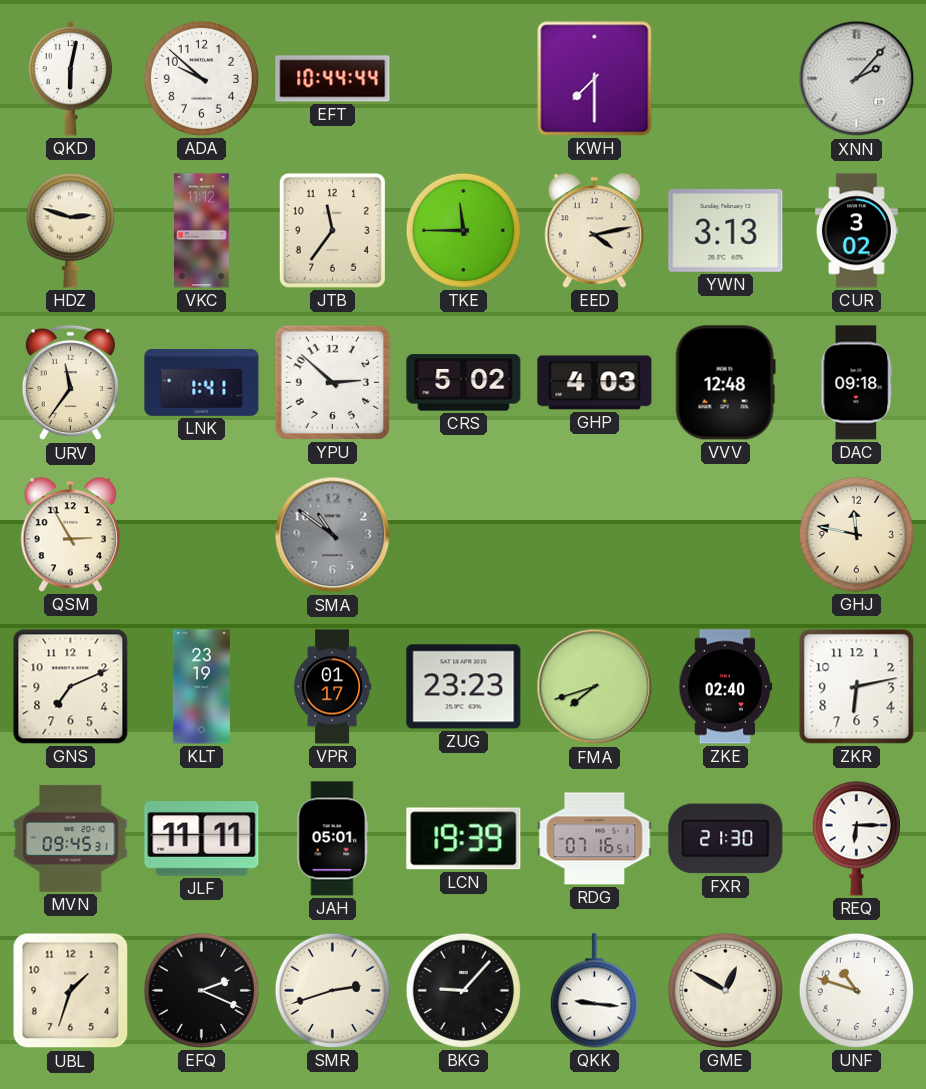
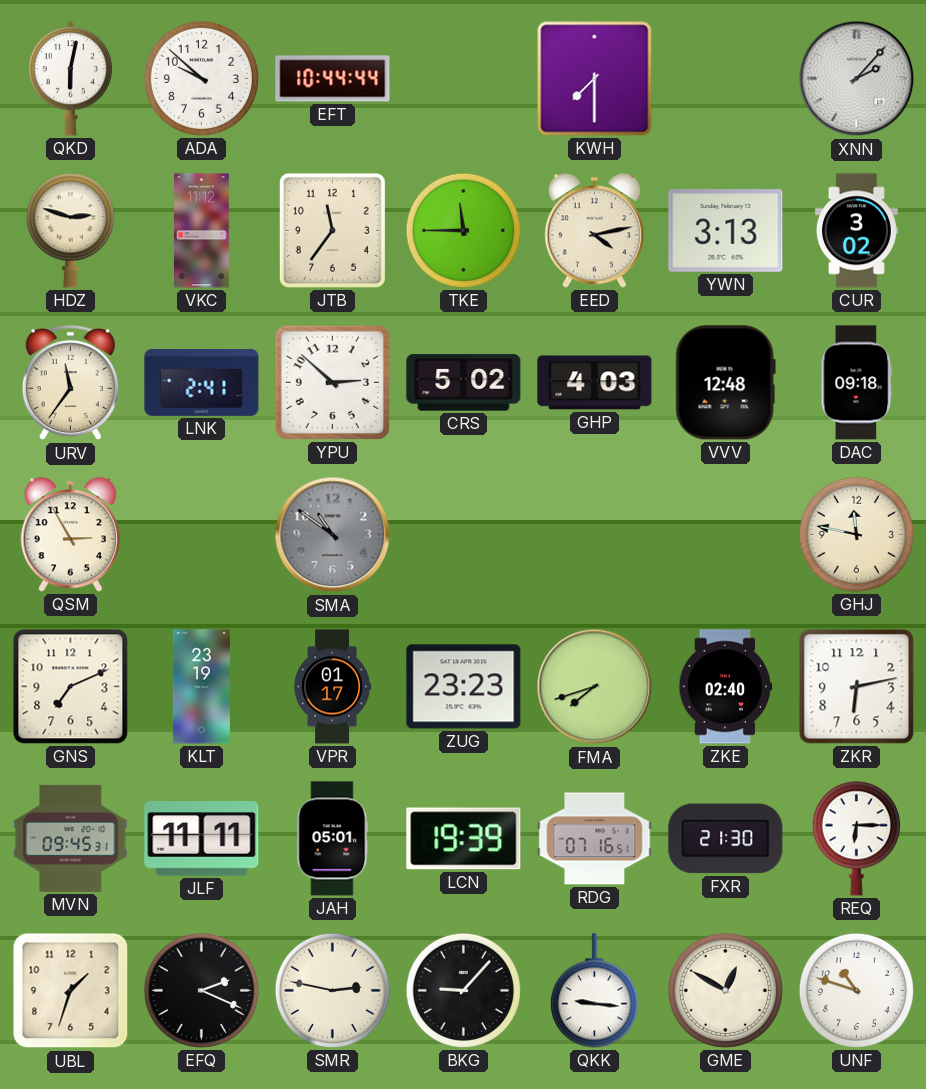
LNK: 1:41 -> 2:41 (202, 382)
SMR: 2:42 -> 2:47 (332, 990)
